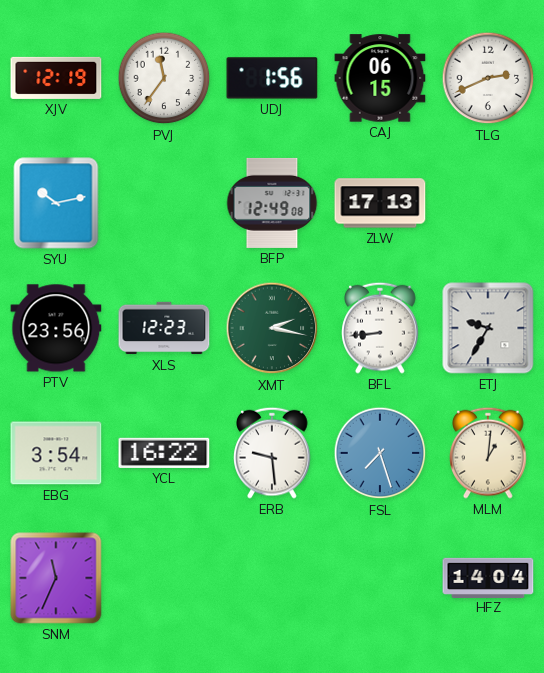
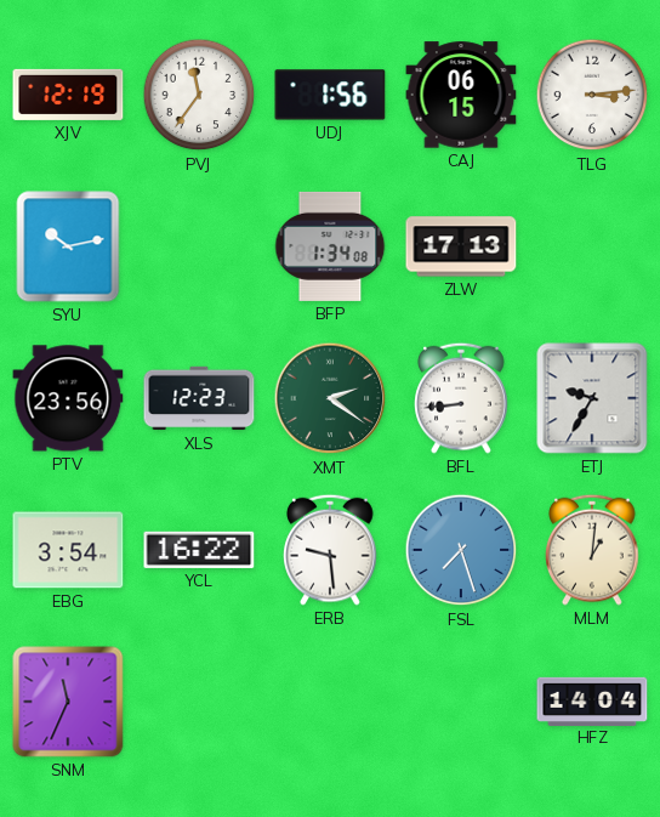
TLG: 2:41 -> 3:14 (592, 95)
BFP: 12:49 -> 1:34 (330, 246)
XMT: 2:17 -> 2:21 (330, 398)
